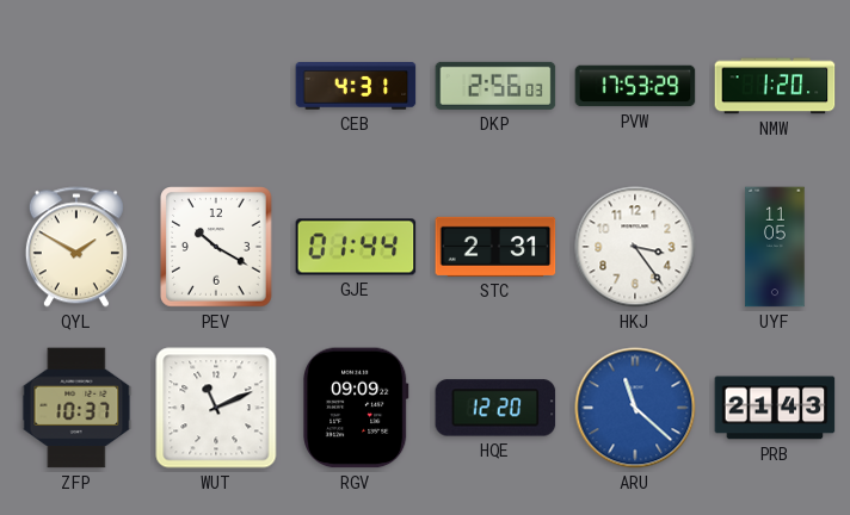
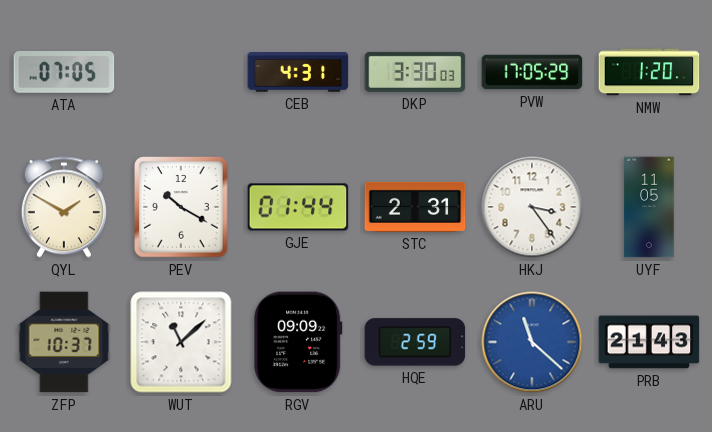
ATA: none -> 07:05 (64, 72)
DKP: 2:56 -> 3:30 (415, 72)
PVW: 17:53 -> 17:05 (532, 72)
WUT: 11:11 -> 11:08 (181, 342)
HQE: 12:20 -> 2:59 (415, 342)
